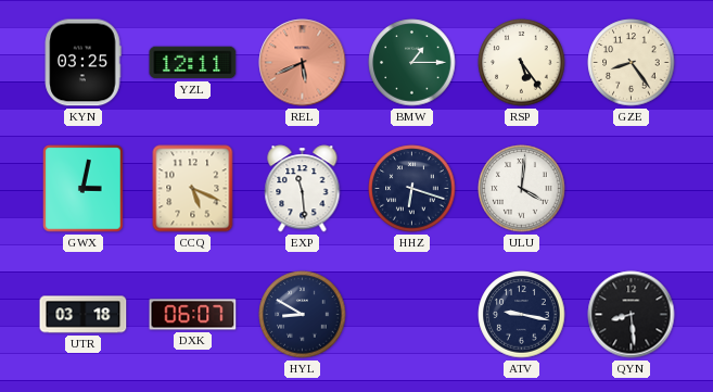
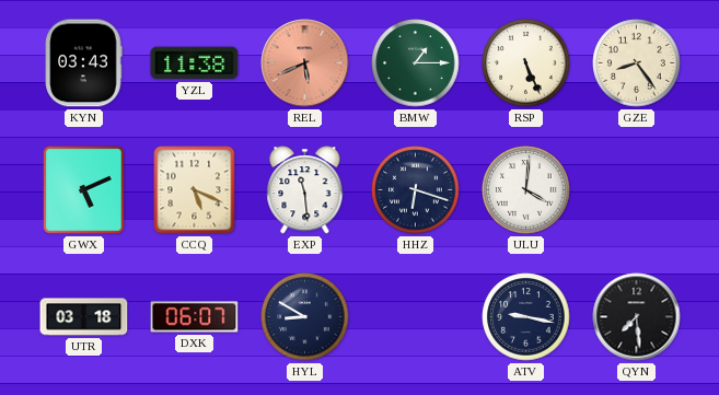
KYN: 03:25 -> 03:43 (83, 63)
YZL: 12:11 -> 11:38 (195, 63)
RSP: 5:24 -> 5:26 (526, 63)
GWX: 3:02 -> 5:11 (84, 190)
QYN: 8:29 -> 7:29 (637, 317)
